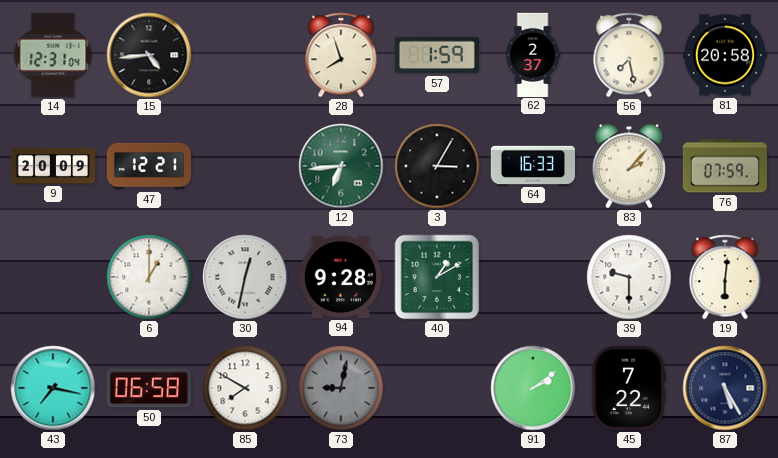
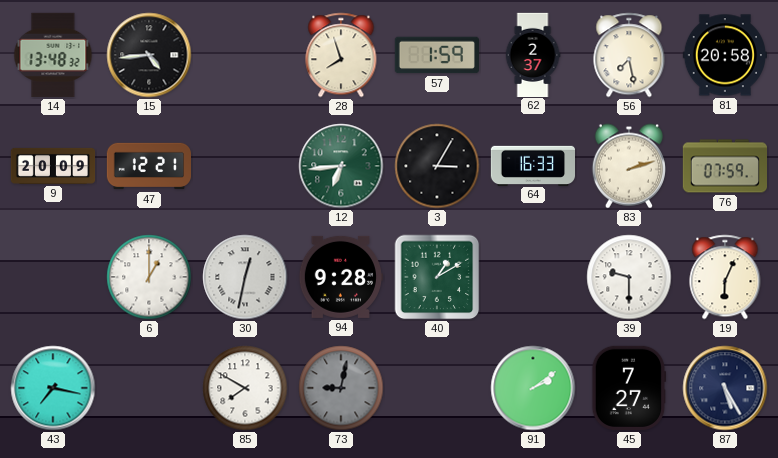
14: 12:31 -> 13:48 (53, 55)
83: 2:07 -> 2:12 (629, 166)
19: 6:01 -> 6:04 (725, 277)
50: 06:58 -> none (149, 388)
45: 7:22 -> 7:27 (629, 388)
